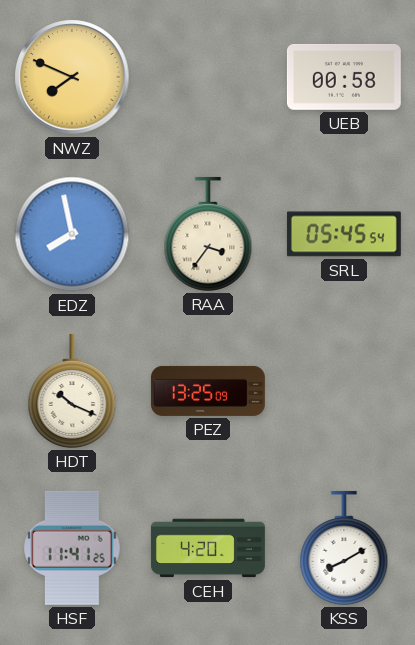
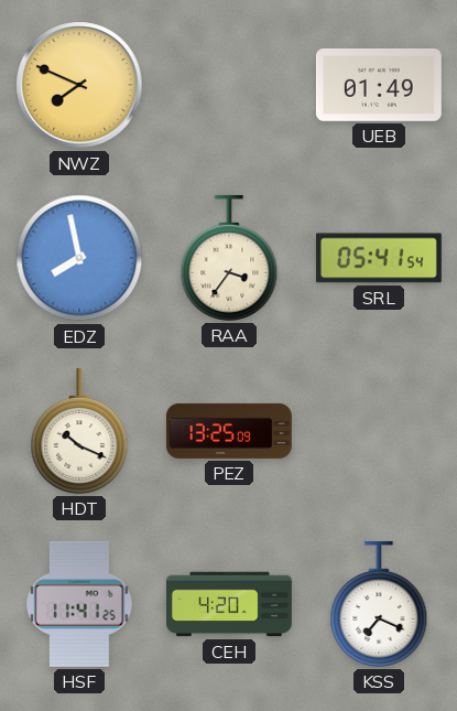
UEB: 00:58 -> 01:49 (379, 85)
SRL: 05:45 -> 05:41 (379, 258)
KSS: 8:10 -> 7:19 (379, 604)
